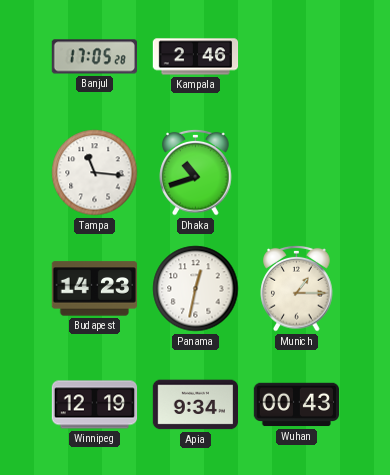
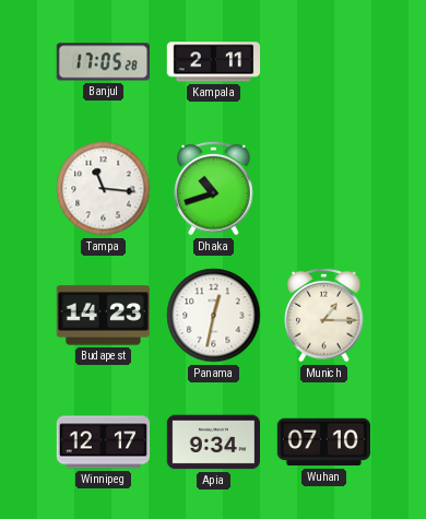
Kampala: 2:46 -> 2:11 (214, 62)
Winnipeg: 12:19 -> 12:17 (104, 443)
Wuhan: 00:43 -> 07:10 (323, 443)
